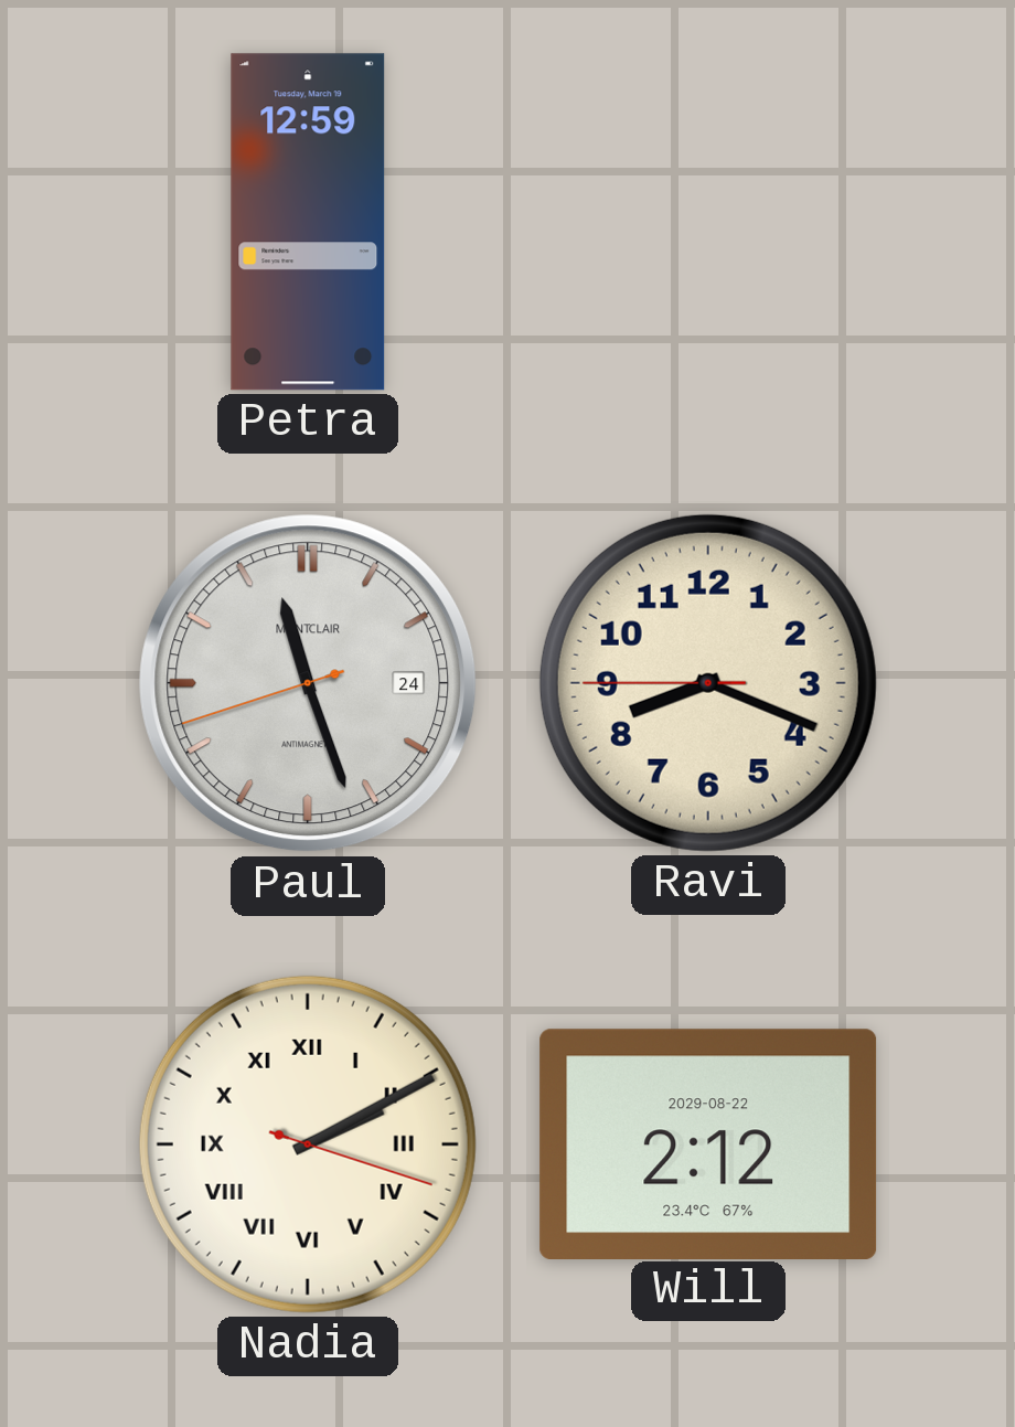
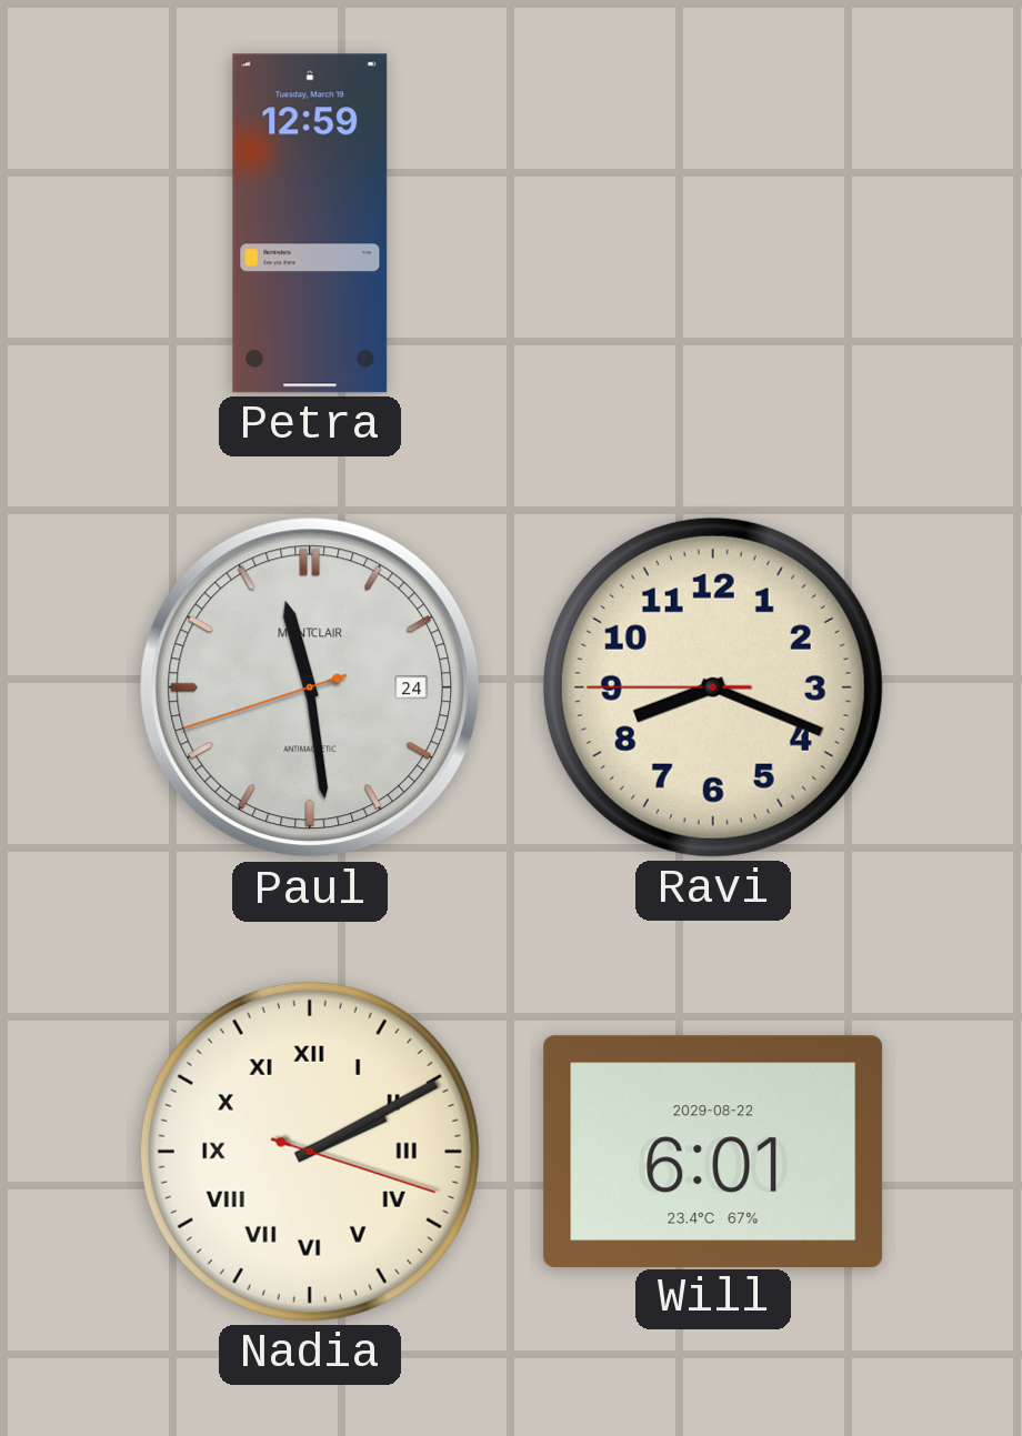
Paul: 11:26 -> 11:28 (310, 687)
Will: 2:12 -> 6:01 (713, 1151)
